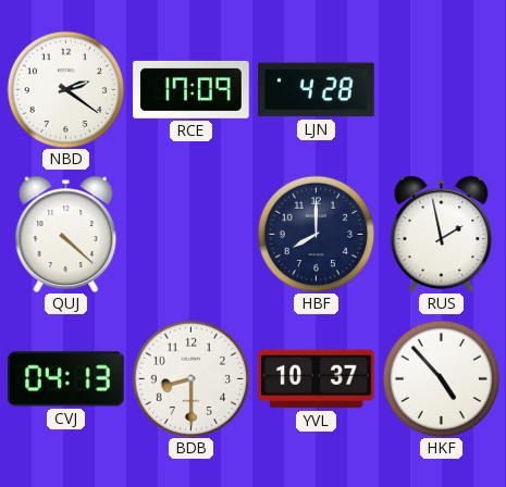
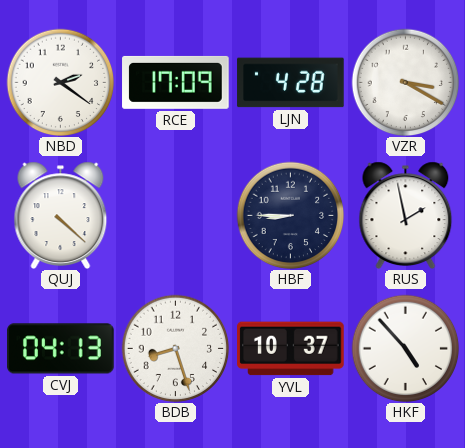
VZR: none -> 3:20 (405, 82)
HBF: 8:00 -> 8:45 (290, 215)
BDB: 8:30 -> 8:27 (175, 348)
